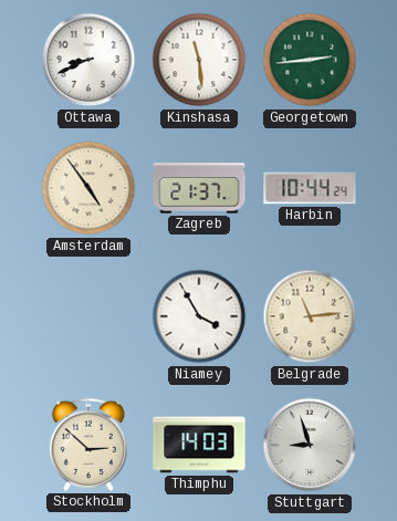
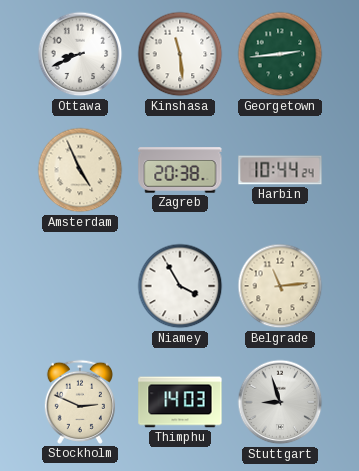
Amsterdam: 4:54 -> 4:56 (80, 170)
Zagreb: 21:37 -> 20:38 (180, 170)
Stockholm: 2:52 -> 2:49 (80, 402)
